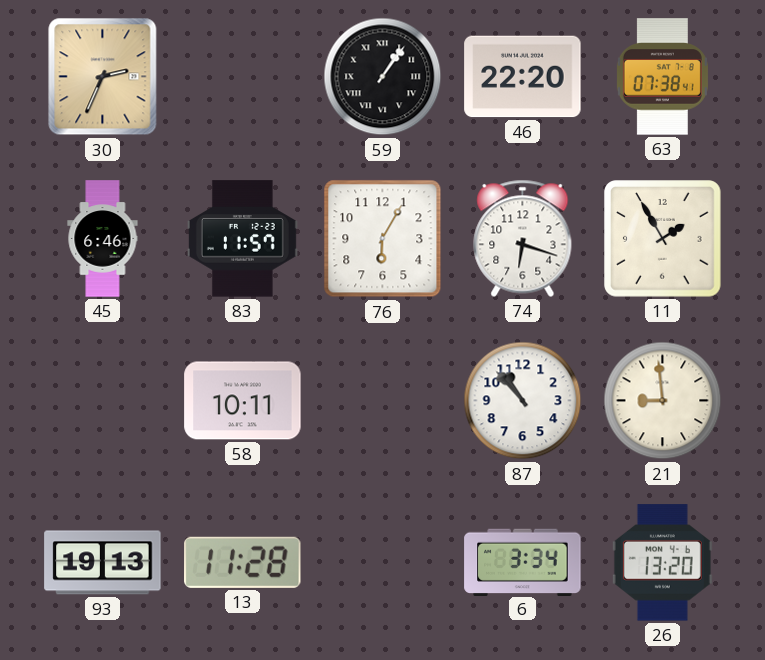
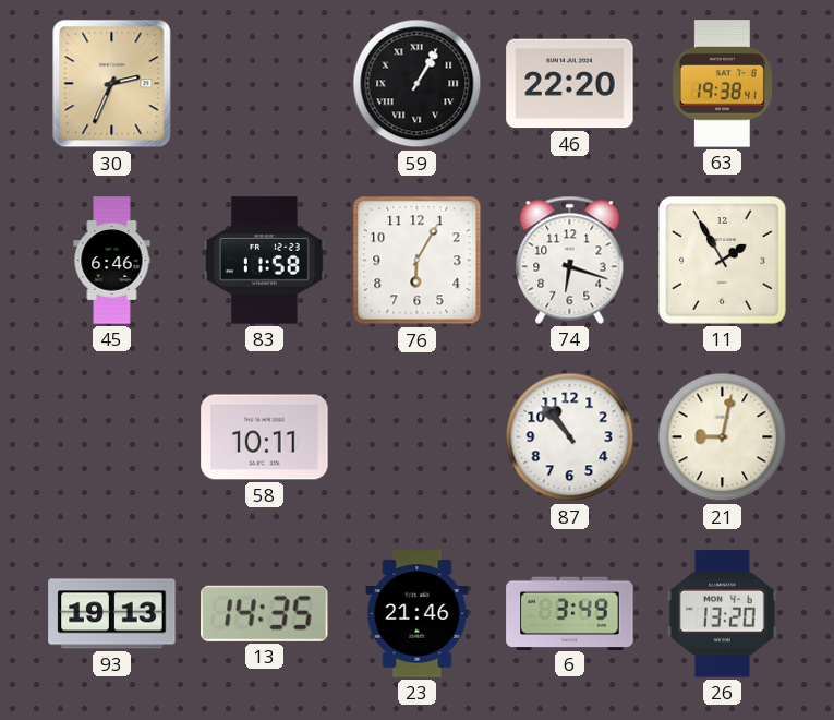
59: 1:06 -> 1:05 (418, 84)
63: 07:38 -> 19:38 (722, 84)
83: 11:57 -> 11:58 (264, 261)
21: 8:59 -> 9:02 (723, 437)
13: 11:28 -> 14:35 (265, 613)
23: none -> 21:46 (418, 614)
6: 3:34 -> 3:49 (570, 613)
